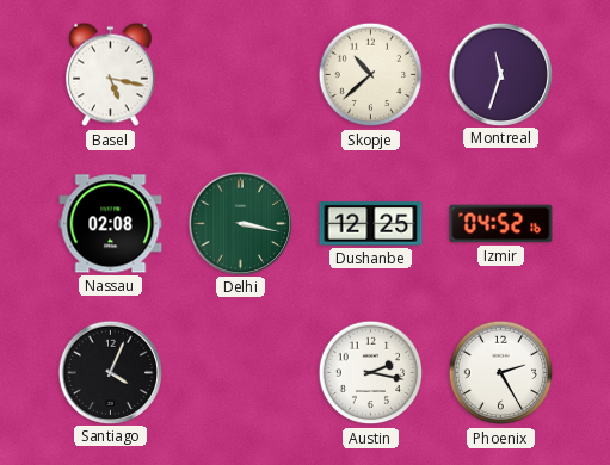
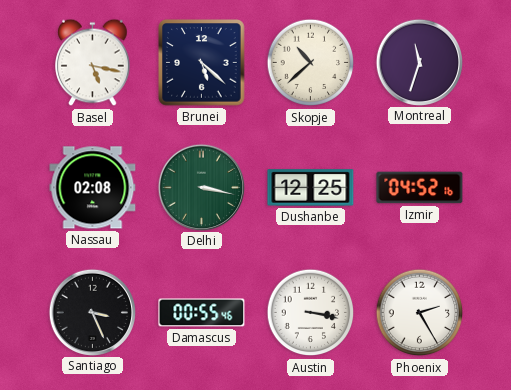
Brunei: none -> 5:22 (202, 63)
Santiago: 4:04 -> 3:26 (92, 312)
Damascus: none -> 00:55 (202, 313)
Austin: 2:17 -> 3:17 (311, 313)
